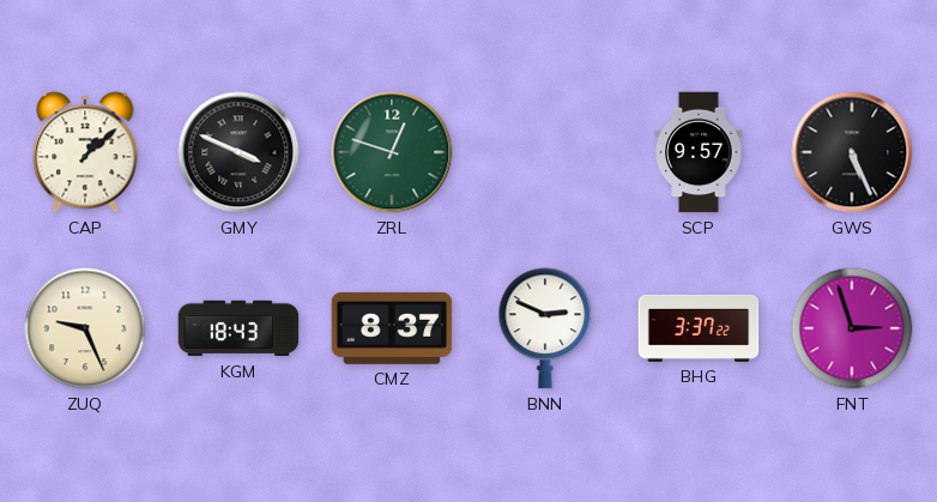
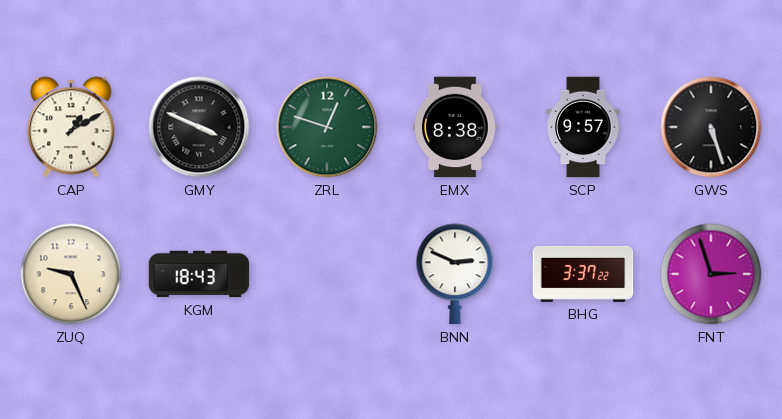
CAP: 1:08 -> 1:10 (71, 127)
EMX: none -> 8:38 (455, 127)
GWS: 5:26 -> 5:27 (711, 127)
CMZ: 8:37 -> none (392, 328)
